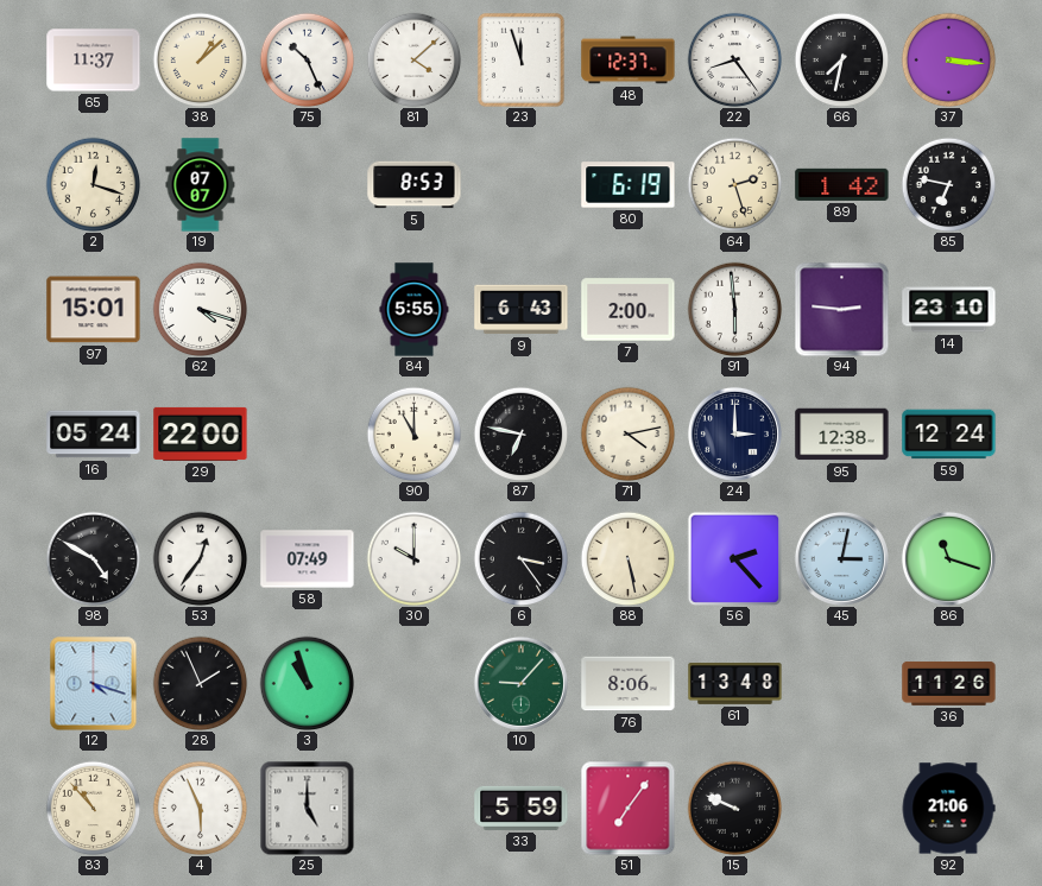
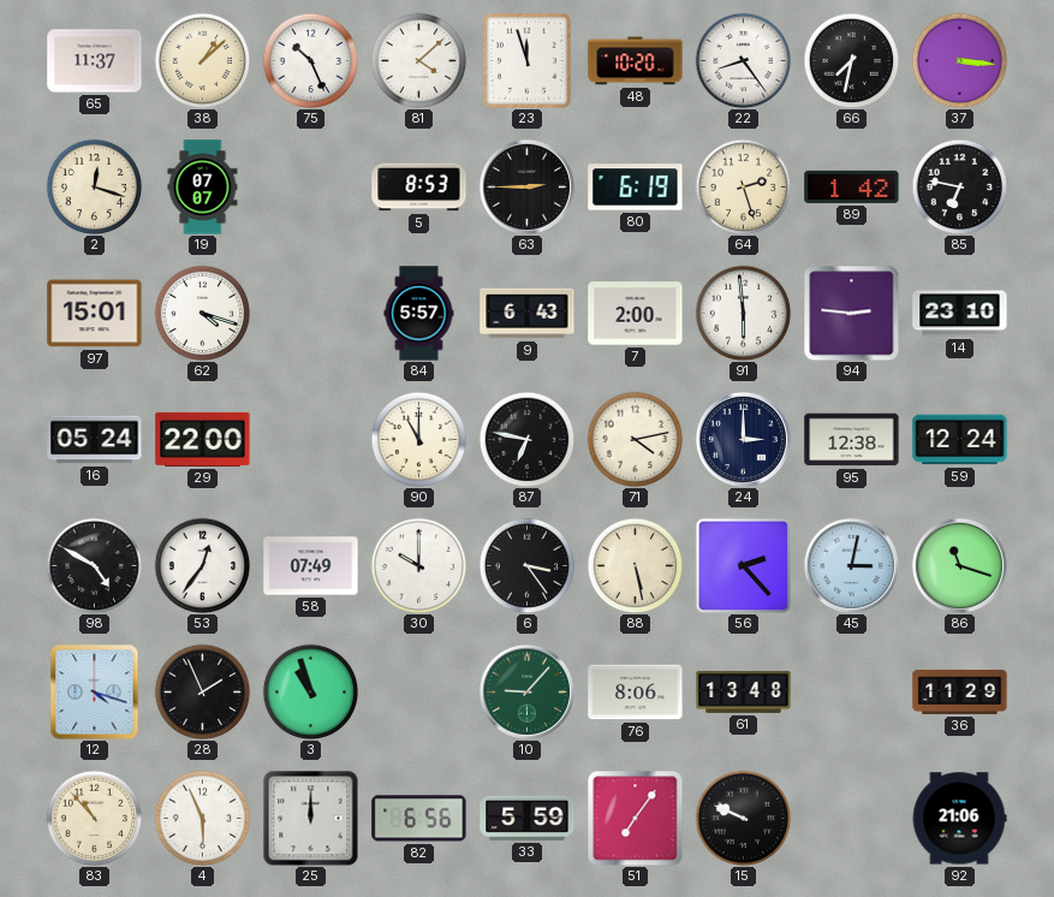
48: 12:37 -> 10:20 (636, 61)
63: none -> 2:45 (526, 186)
84: 5:55 -> 5:57 (419, 314)
36: 11:26 -> 11:29 (960, 691)
25: 5:00 -> 12:00 (310, 818)
82: none -> 6:56 (419, 819)
